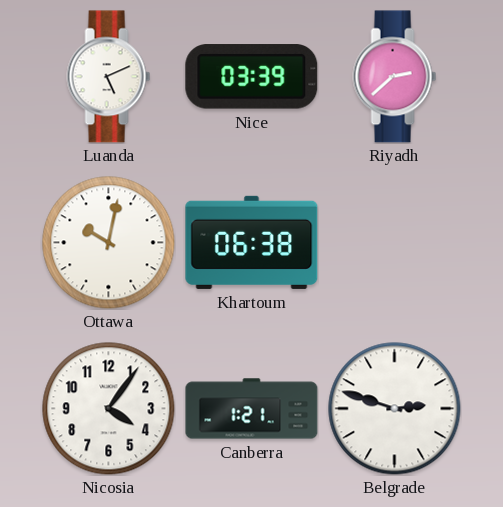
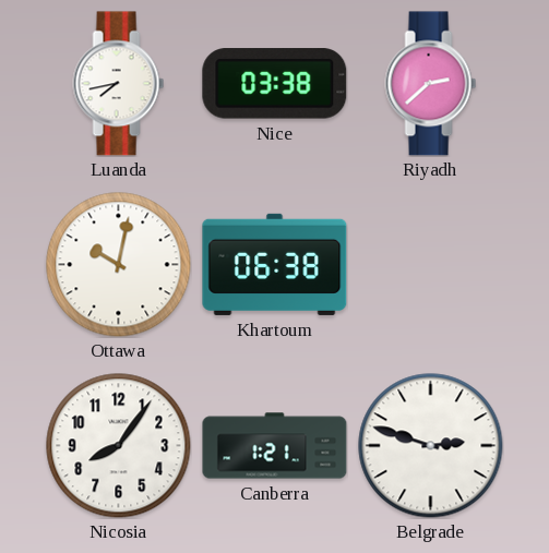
Luanda: 5:11 -> 7:43 (119, 84)
Nice: 03:39 -> 03:38 (275, 84)
Nicosia: 4:06 -> 8:06 (119, 446)
